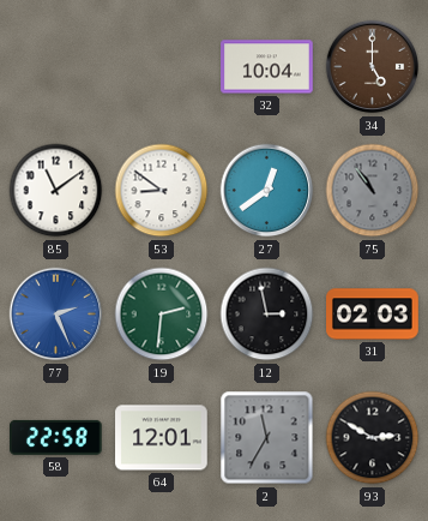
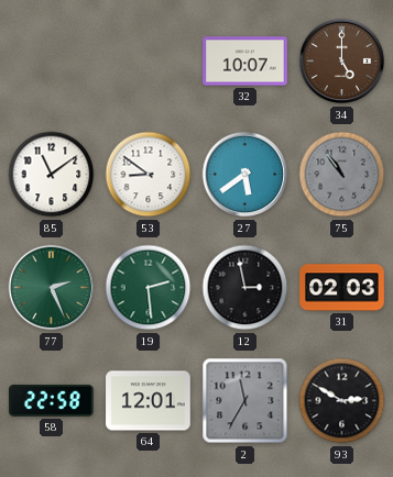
32: 10:04 -> 10:07 (245, 62)
27: 12:39 -> 5:39 (245, 175)
77 dial: blue -> green (52, 288)
19: 2:31 -> 2:29 (149, 288)
